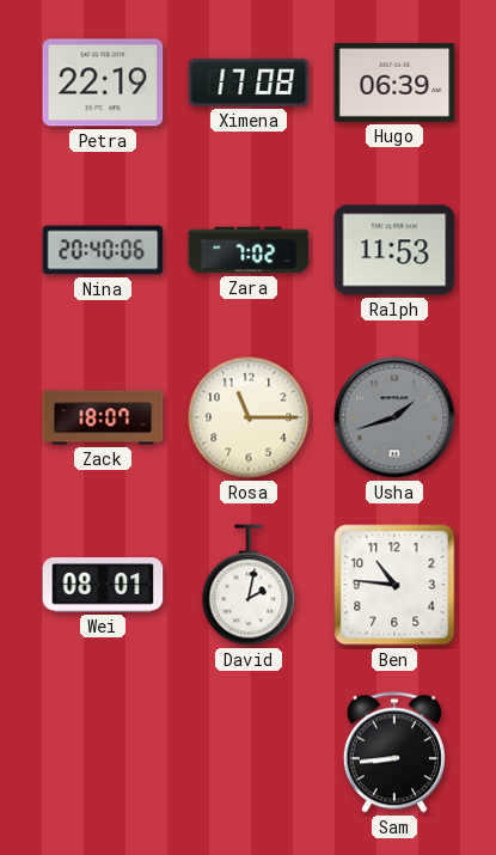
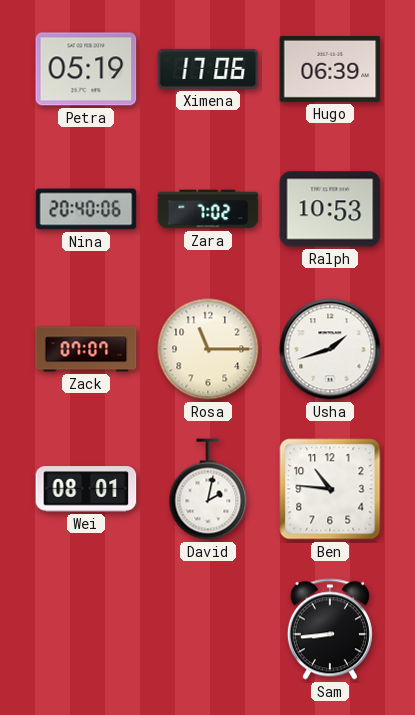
Petra: 22:19 -> 05:19 (86, 69)
Ximena: 17:08 -> 17:06 (208, 69)
Ralph: 11:53 -> 10:53 (330, 209)
Zack: 18:07 -> 07:07 (86, 349)
Usha dial: grey -> white (330, 349)
